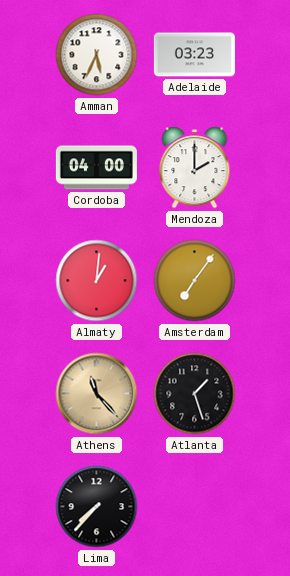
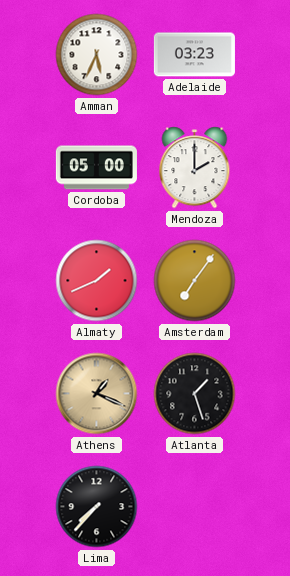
Cordoba: 04:00 -> 05:00 (96, 168)
Almaty: 1:01 -> 1:41 (97, 281)
Athens: 11:23 -> 1:19 (97, 394)
